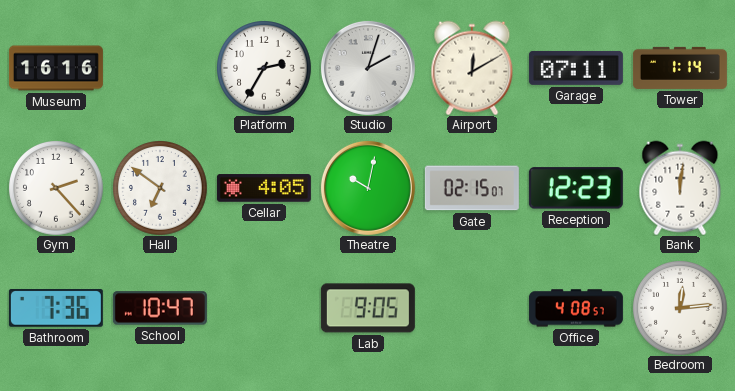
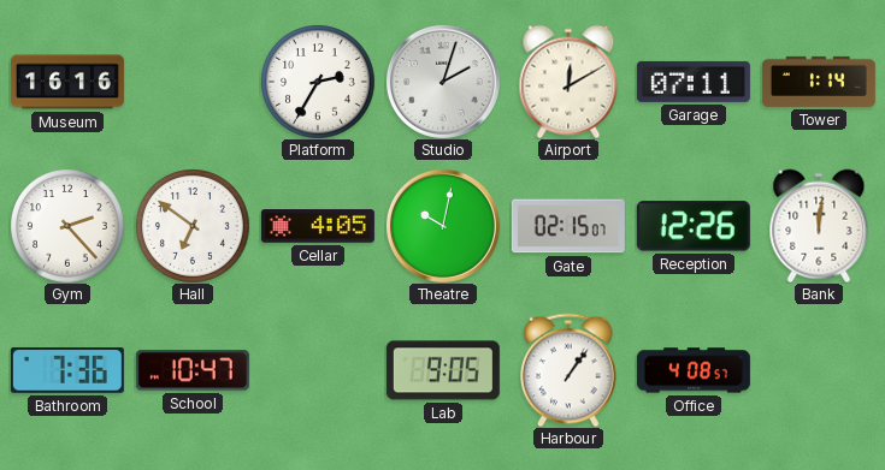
Reception: 12:23 -> 12:26 (694, 226)
Harbour: none -> 1:06 (570, 370)
Bedroom: 12:14 -> none (680, 308)
